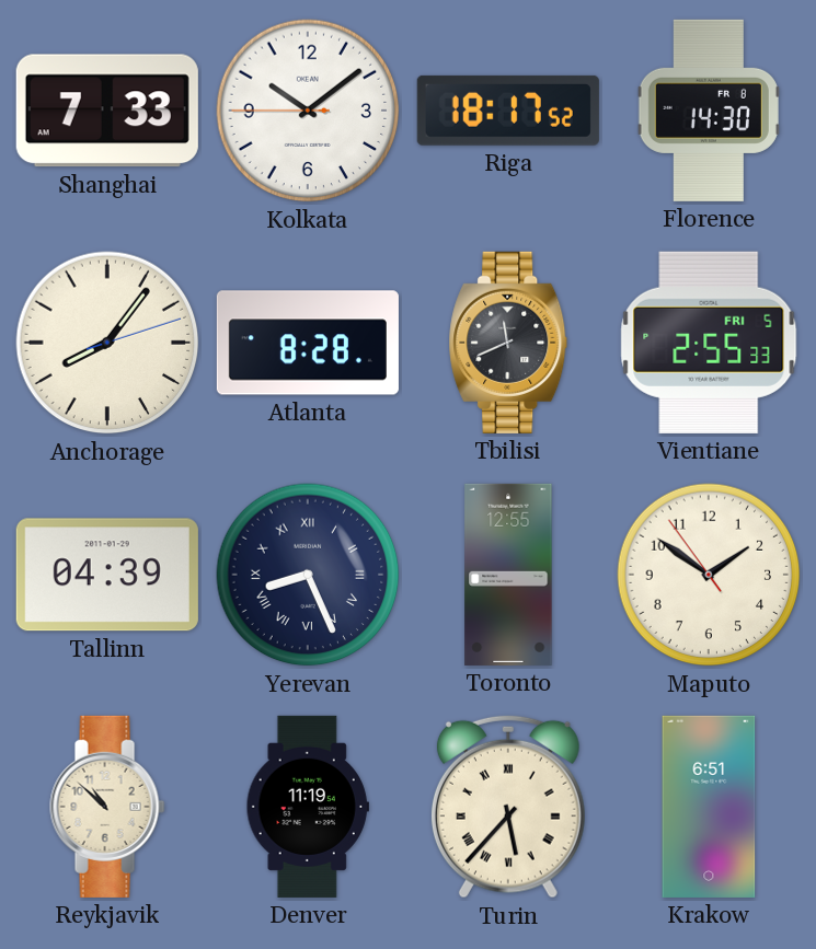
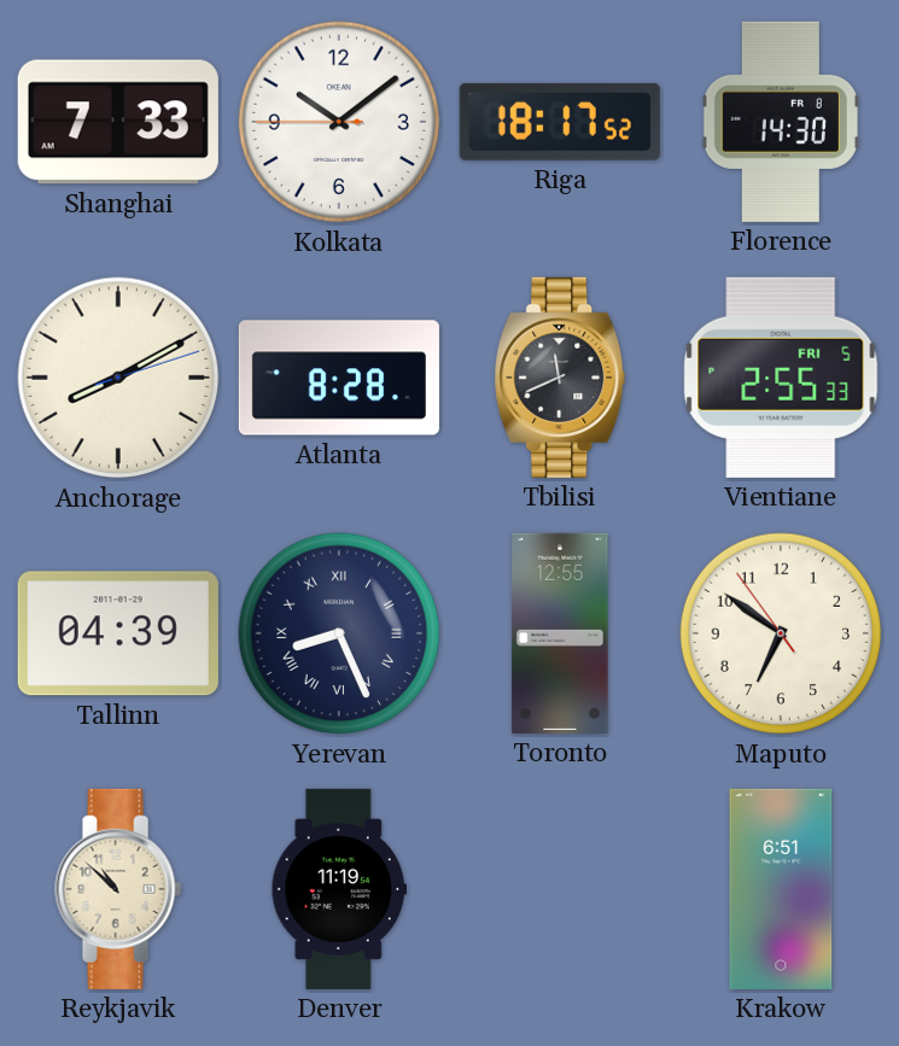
Anchorage: 8:06 -> 8:10 (118, 378)
Maputo: 1:50 -> 6:50 (781, 633)
Turin: 5:37 -> none (508, 807)
